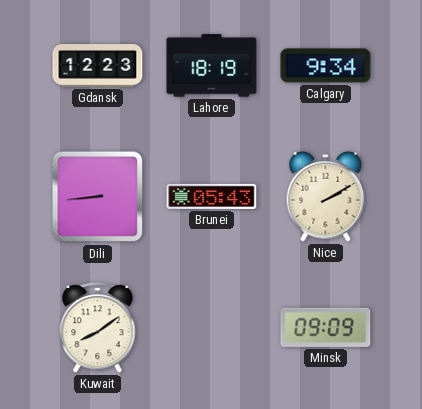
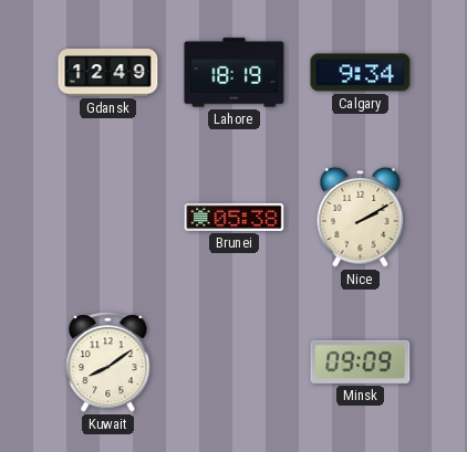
Gdansk: 12:23 -> 12:49 (108, 73)
Dili: 8:44 -> none (98, 197)
Brunei: 05:43 -> 05:38 (235, 217)
